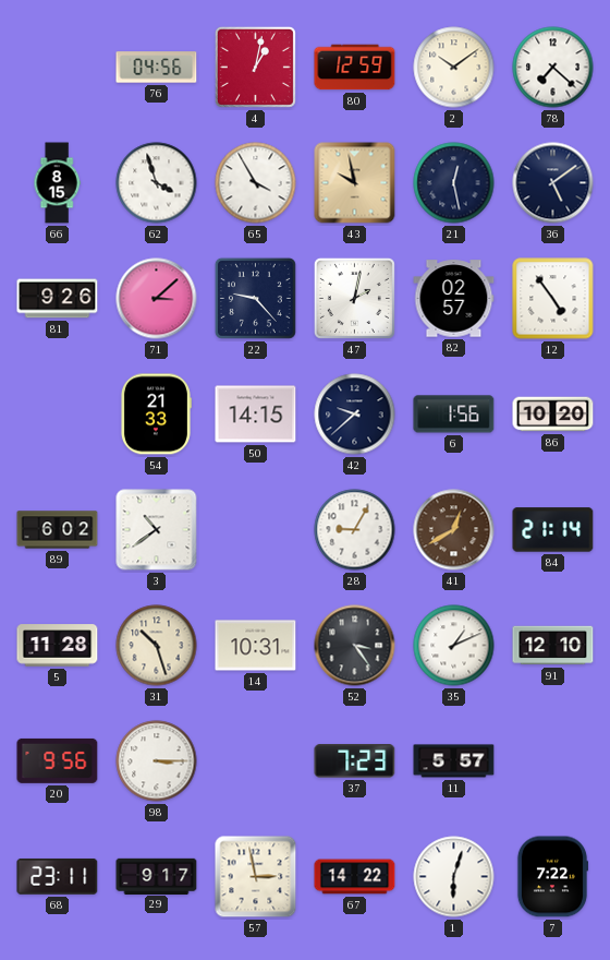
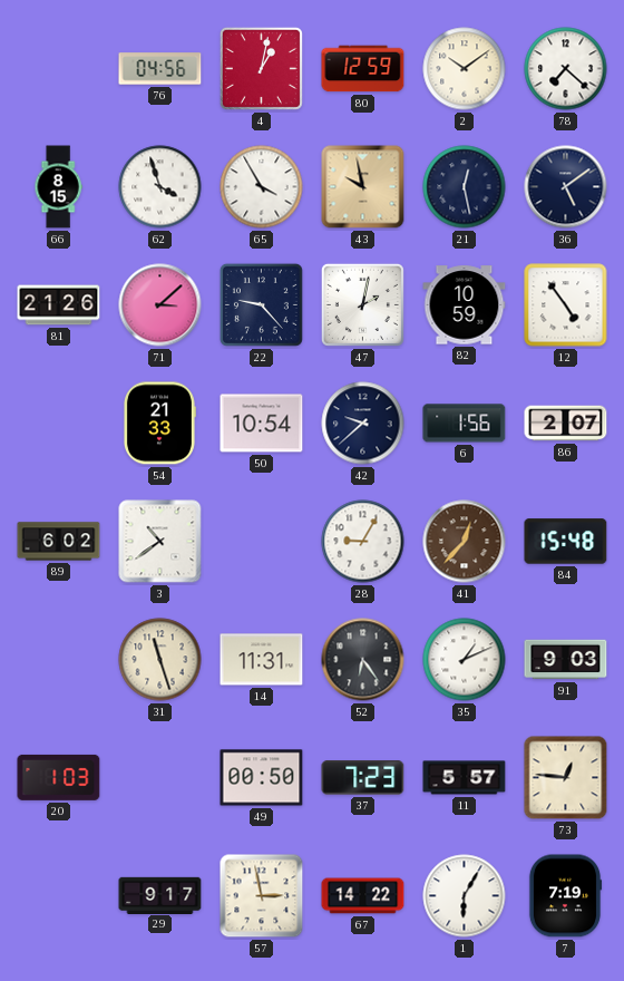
81: 9:26 -> 21:26 (59, 305)
82: 02:57 -> 10:59 (465, 305)
50: 14:15 -> 10:54 (262, 424)
86: 10:20 -> 2:07 (566, 424)
41: 12:40 -> 12:37 (465, 542)
84: 21:14 -> 15:48 (566, 542)
5: 11:28 -> none (58, 646)
31: 10:27 -> 11:27 (160, 660)
14: 10:31 -> 11:31 (262, 660)
52: 3:24 -> 6:24 (363, 660)
91: 12:10 -> 9:03 (566, 660)
20: 9:56 -> 1:03 (59, 777)
98: 3:15 -> none (157, 761)
49: none -> 00:50 (262, 778)
73: none -> 12:46 (566, 778)
68: 23:11 -> none (58, 876)
1: 6:03 -> 6:05 (465, 896)
7: 7:22 -> 7:19 (565, 896)
